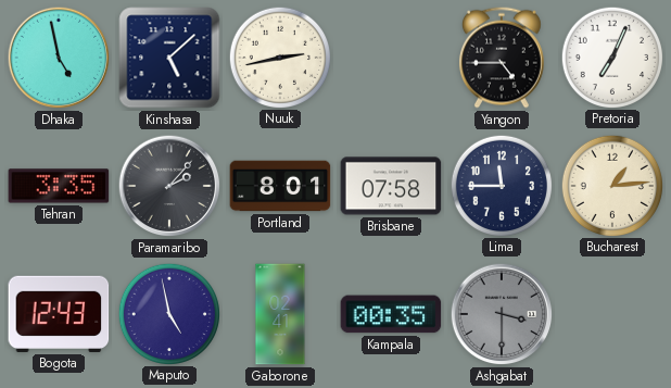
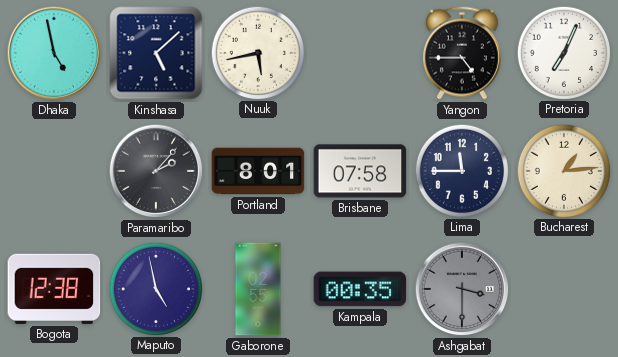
Nuuk: 2:43 -> 5:43 (257, 52)
Tehran: 3:35 -> none (59, 186)
Bogota: 12:43 -> 12:38 (54, 289)
Gaborone: 02:41 -> 02:55 (258, 289)
